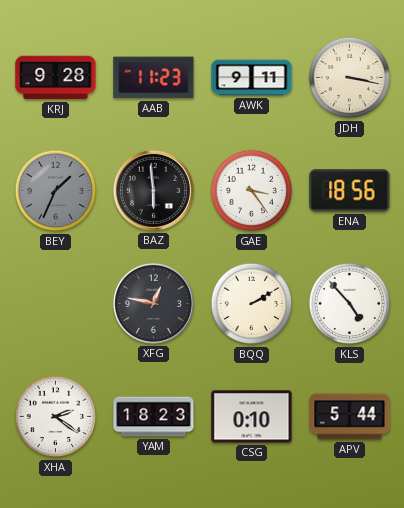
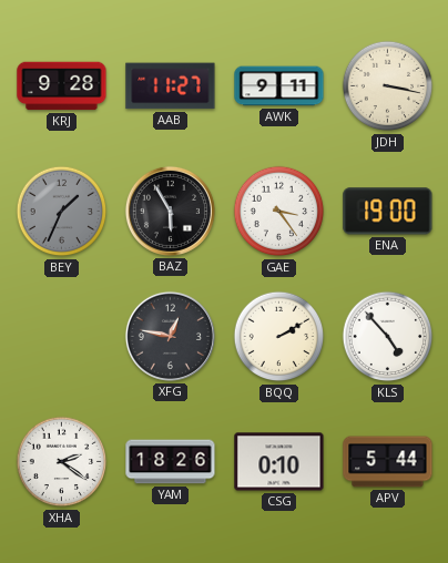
AAB: 11:23 -> 11:27 (171, 86)
BAZ: 5:59 -> 5:55 (170, 211)
ENA: 18:56 -> 19:00 (388, 212)
YAM: 18:23 -> 18:26 (171, 462)
